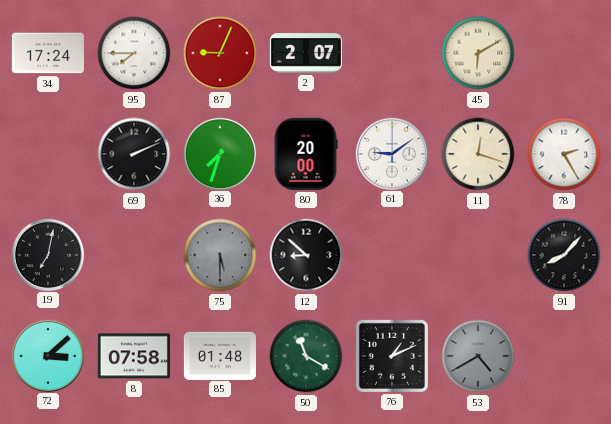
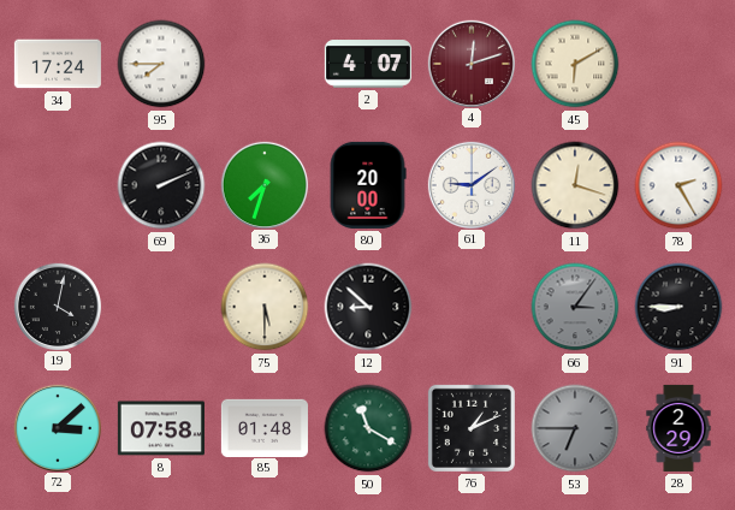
87: 9:04 -> none (220, 53)
2: 2:07 -> 4:07 (368, 64)
4: none -> 12:12 (470, 63)
19: 7:02 -> 4:02 (57, 306)
75 dial: grey -> cream (265, 307)
66: none -> 3:06 (575, 307)
91: 8:07 -> 8:45 (678, 307)
53: 4:40 -> 6:45 (575, 428)
28: none -> 2:29 (678, 428)
